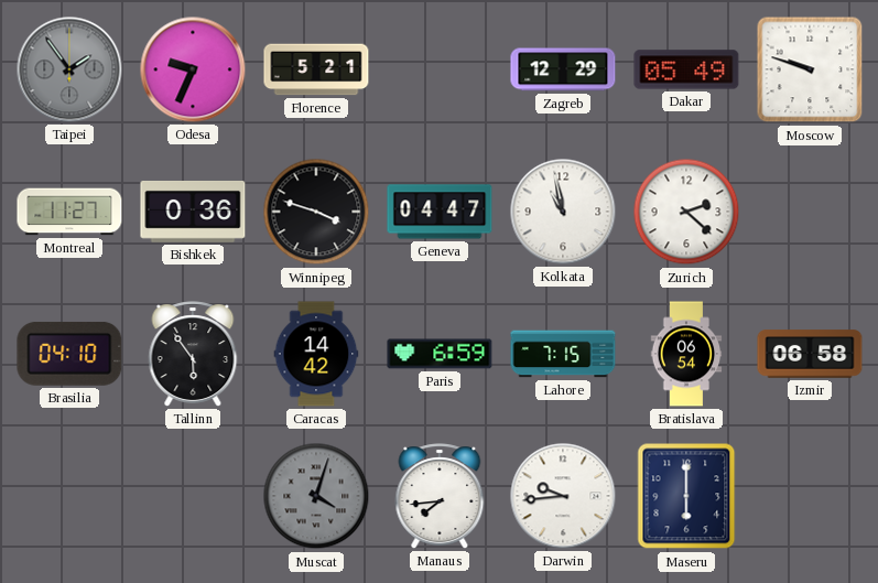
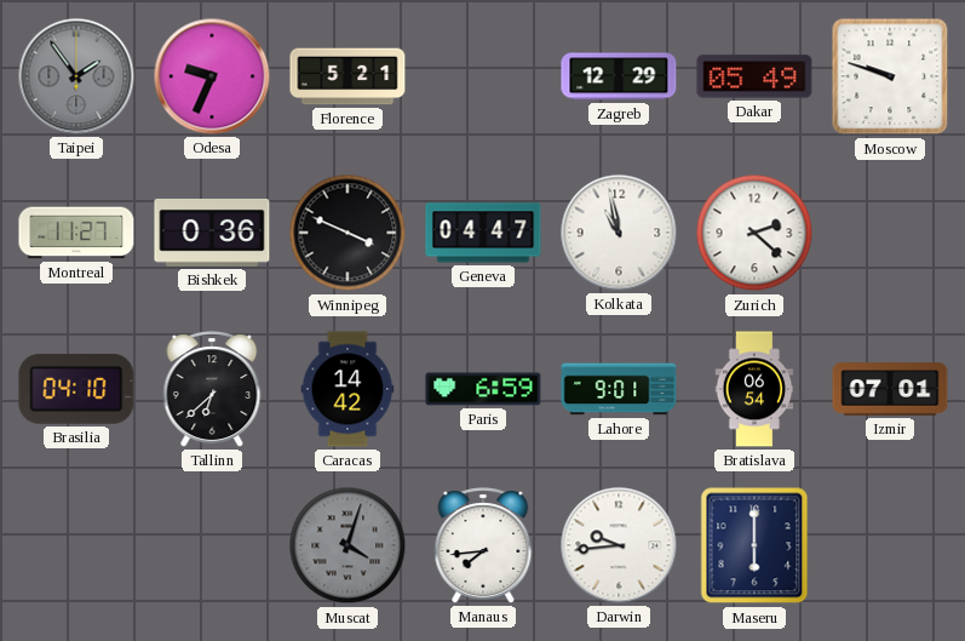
Winnipeg: 3:48 -> 3:49 (347, 233)
Tallinn: 5:54 -> 6:38 (212, 389)
Lahore: 7:15 -> 9:01 (619, 389)
Izmir: 06:58 -> 07:01 (890, 389)
